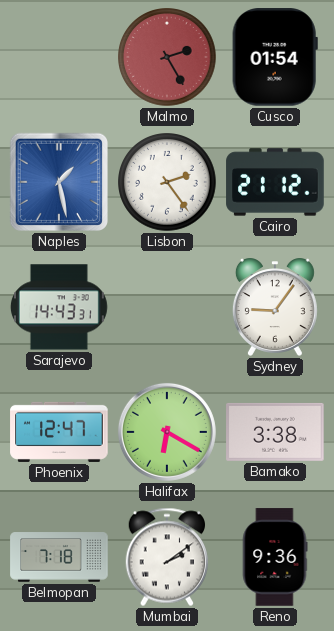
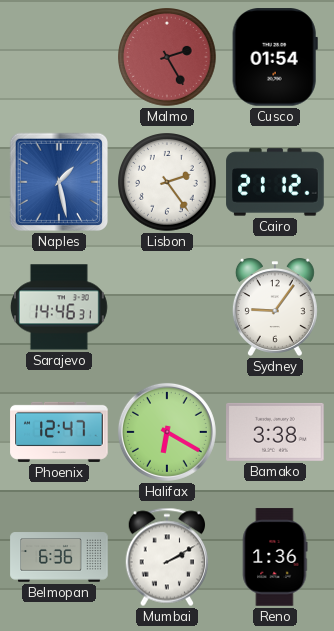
Sarajevo: 14:43 -> 14:46 (59, 307)
Belmopan: 7:18 -> 6:36 (59, 557)
Mumbai: 2:09 -> 2:10 (166, 557)
Reno: 9:36 -> 1:36 (275, 557)
